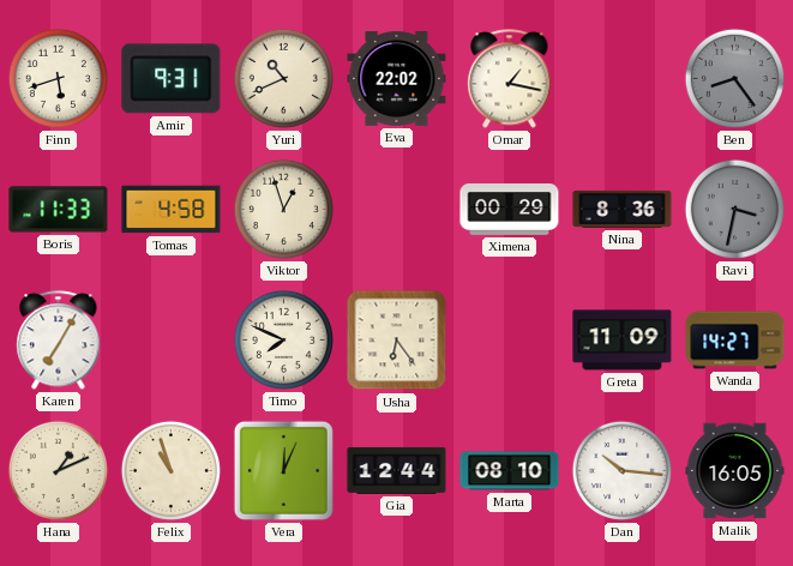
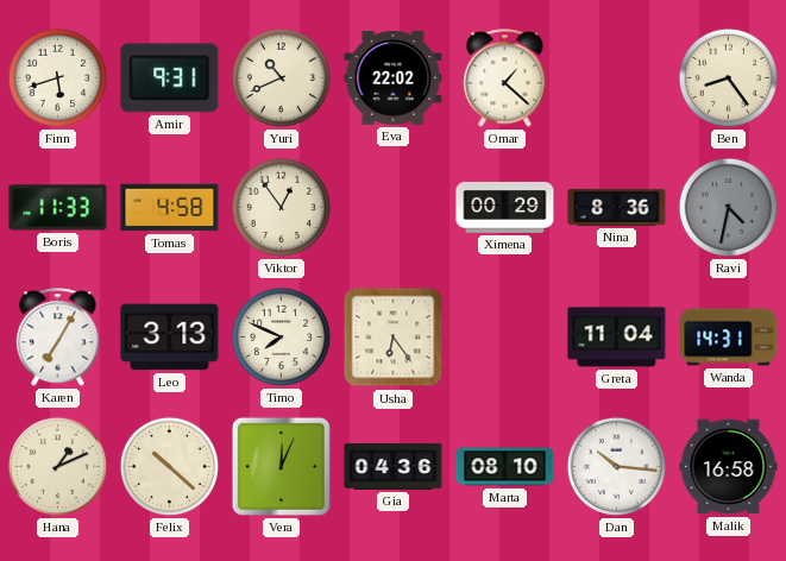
Omar: 1:17 -> 1:22 (505, 78)
Ben dial: grey -> cream (728, 77)
Viktor: 12:57 -> 12:54 (281, 207)
Ravi: 3:32 -> 4:32 (728, 207)
Leo: none -> 3:13 (170, 338)
Greta: 11:09 -> 11:04 (617, 338)
Wanda: 14:27 -> 14:31 (729, 338)
Felix: 10:57 -> 10:22 (169, 466)
Gia: 12:44 -> 04:36 (394, 466)
Malik: 16:05 -> 16:58 (729, 467)
